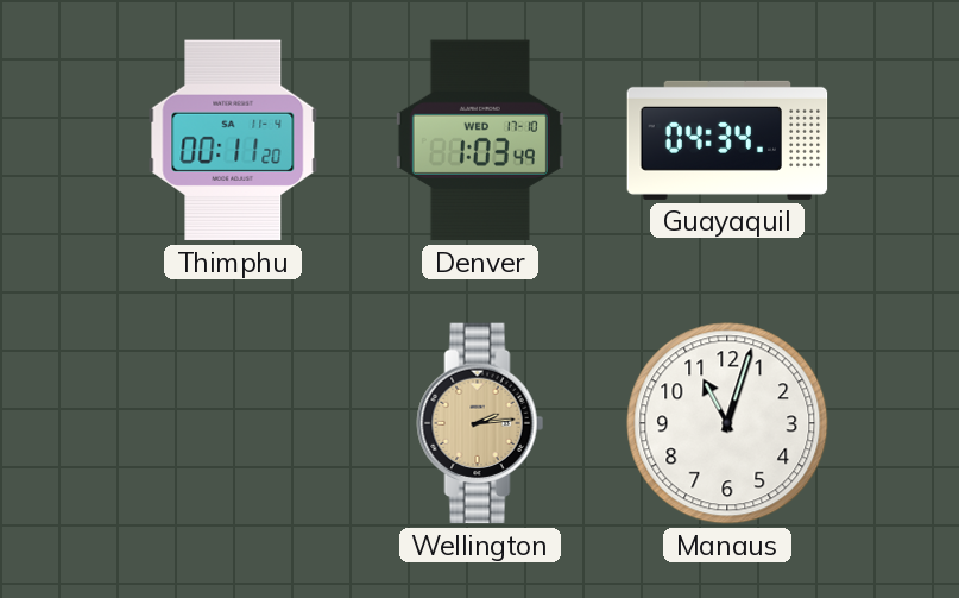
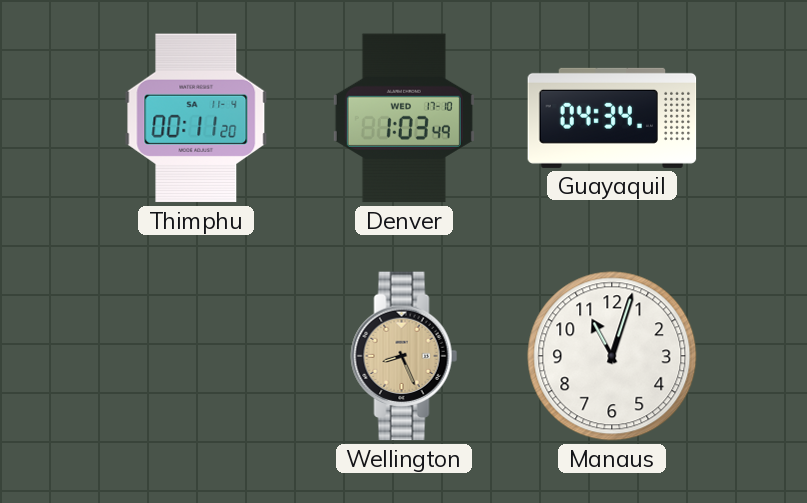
Wellington: 2:14 -> 8:26 (404, 356)
